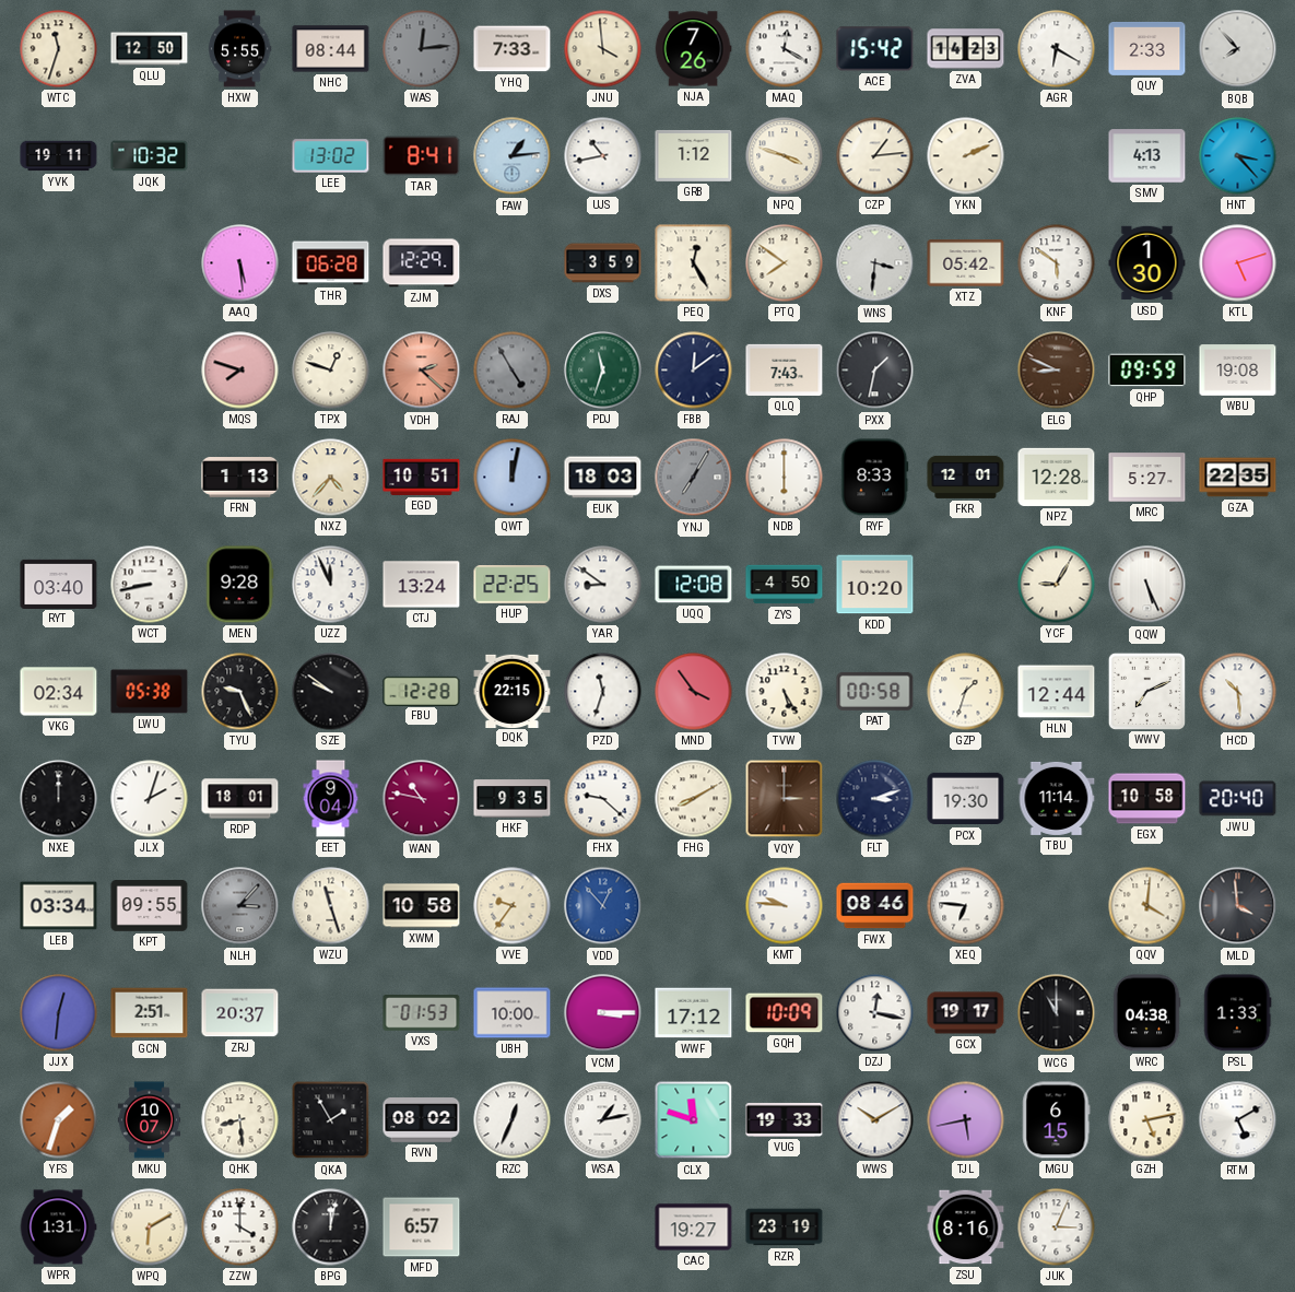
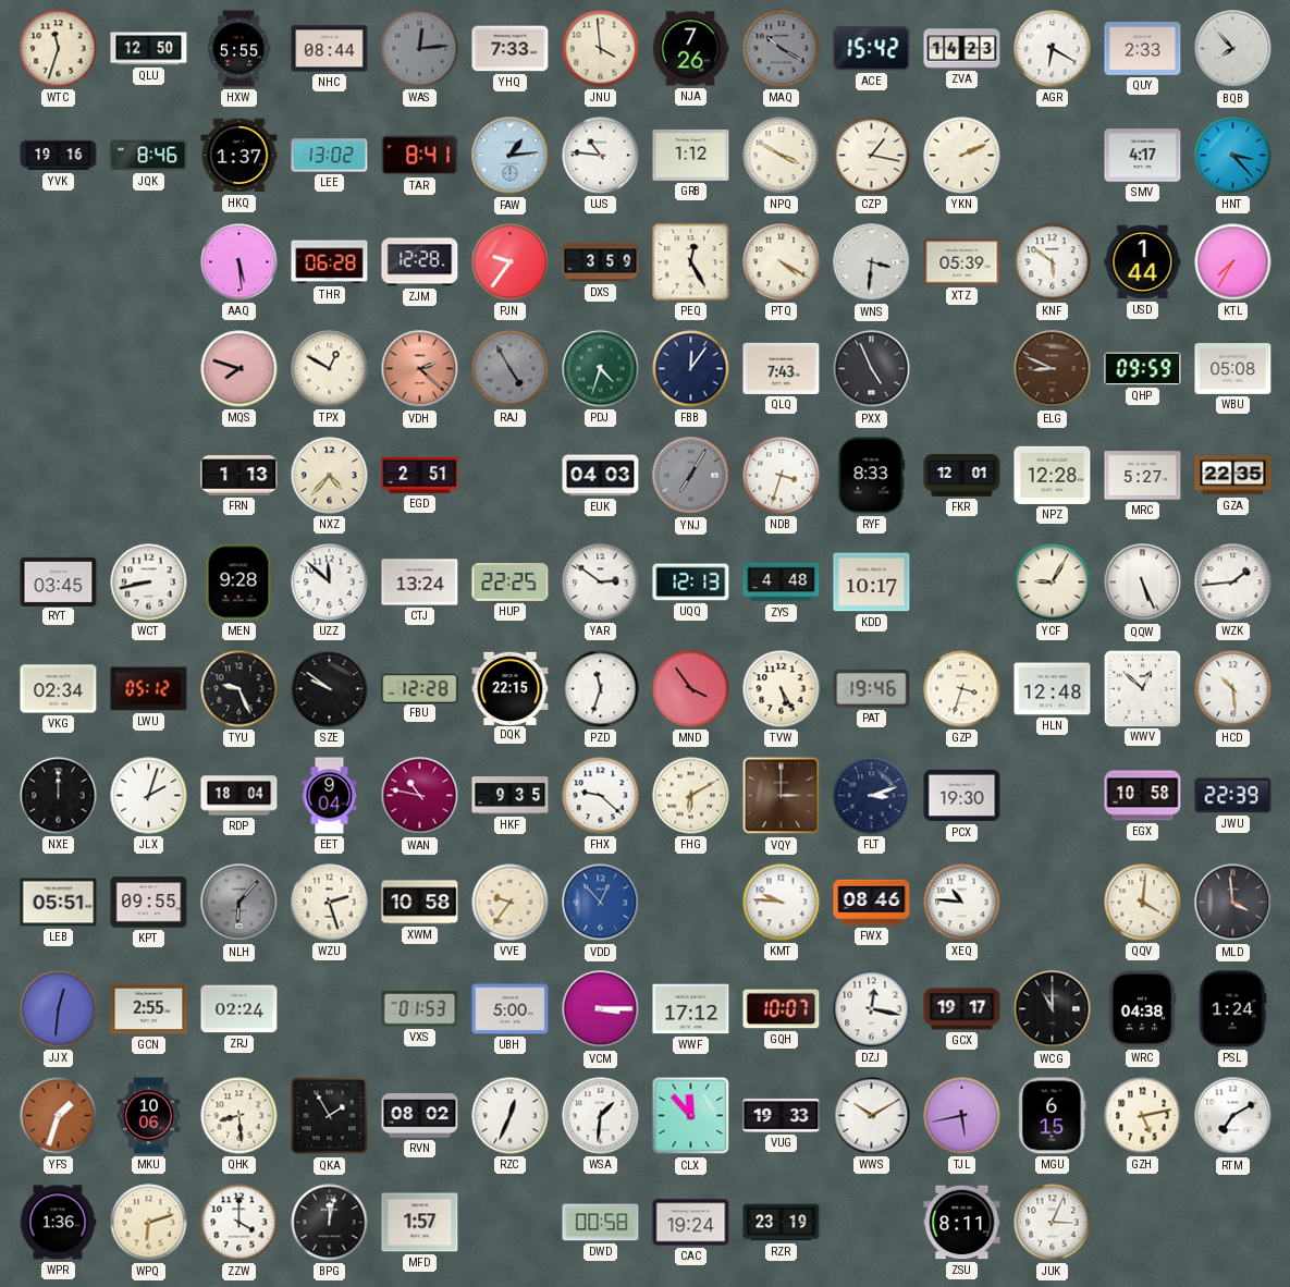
MAQ: 12:20 -> 10:20 (782, 49)
MAQ dial: white -> grey (782, 49)
YVK: 19:11 -> 19:16 (59, 156)
JQK: 10:32 -> 8:46 (149, 156)
HKQ: none -> 1:37 (239, 156)
UJS: 10:43 -> 10:46 (601, 156)
NPQ: 3:48 -> 3:50 (782, 156)
CZP: 1:14 -> 1:17 (872, 156)
SMV: 4:13 -> 4:17 (1143, 156)
ZJM: 12:29 -> 12:28 (420, 262)
PJN: none -> 9:36 (511, 262)
PTQ: 7:51 -> 4:20 (782, 262)
XTZ: 05:42 -> 05:39 (962, 262)
USD: 1:30 -> 1:44 (1143, 262)
KTL: 5:12 -> 7:35 (1233, 262)
TPX: 12:48 -> 12:50 (330, 369)
PDJ: 11:33 -> 4:33 (601, 369)
FBB: 12:09 -> 12:06 (691, 369)
PXX: 1:32 -> 4:56 (872, 369)
WBU: 19:08 -> 05:08 (1233, 369)
EGD: 10:51 -> 2:51 (420, 475)
QWT: 12:02 -> none (513, 478)
EUK: 18:03 -> 04:03 (601, 476)
NDB: 6:00 -> 3:33 (782, 476)
RYT: 03:40 -> 03:45 (59, 581)
UZZ: 11:56 -> 11:52 (330, 583)
YAR: 8:51 -> 2:51 (601, 583)
UQQ: 12:08 -> 12:13 (691, 583)
ZYS: 4:50 -> 4:48 (782, 583)
KDD: 10:20 -> 10:17 (872, 583)
WZK: none -> 1:44 (1233, 583)
LWU: 05:38 -> 05:12 (149, 689)
PAT: 00:58 -> 19:46 (872, 688)
GZP: 1:33 -> 3:33 (962, 689)
HLN: 12:44 -> 12:48 (1053, 689)
WWV: 7:11 -> 12:52 (1142, 688)
RDP: 18:01 -> 18:04 (239, 796)
FHG: 8:10 -> 6:10 (691, 796)
TBU: 11:14 -> none (1057, 798)
JWU: 20:40 -> 22:39 (1233, 796)
LEB: 03:34 -> 05:51 (59, 903)
NLH: 3:07 -> 6:07 (239, 903)
WZU: 11:27 -> 2:27 (330, 903)
XEQ: 6:46 -> 10:46 (962, 903)
GCN: 2:51 -> 2:55 (149, 1009)
ZRJ: 20:37 -> 02:24 (239, 1009)
UBH: 10:00 -> 5:00 (511, 1009)
GQH: 10:09 -> 10:07 (782, 1009)
PSL: 1:33 -> 1:24 (1233, 1009)
MKU: 10:07 -> 10:06 (149, 1116)
WSA: 1:13 -> 1:31 (601, 1116)
CLX: 11:48 -> 11:53 (691, 1116)
RTM: 5:10 -> 7:10 (1233, 1116)
WPR: 1:31 -> 1:36 (58, 1223)
WPQ: 6:10 -> 6:12 (149, 1223)
MFD: 6:57 -> 1:57 (420, 1223)
DWD: none -> 00:58 (601, 1223)
CAC: 19:27 -> 19:24 (691, 1223)
ZSU: 8:16 -> 8:11 (962, 1223)
